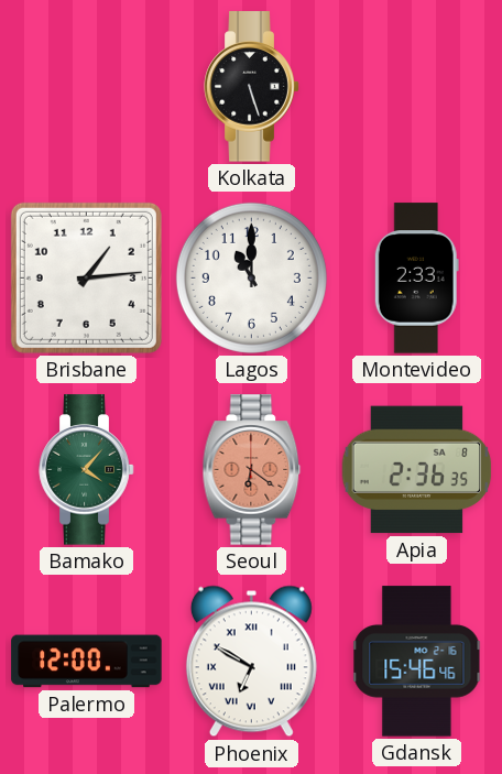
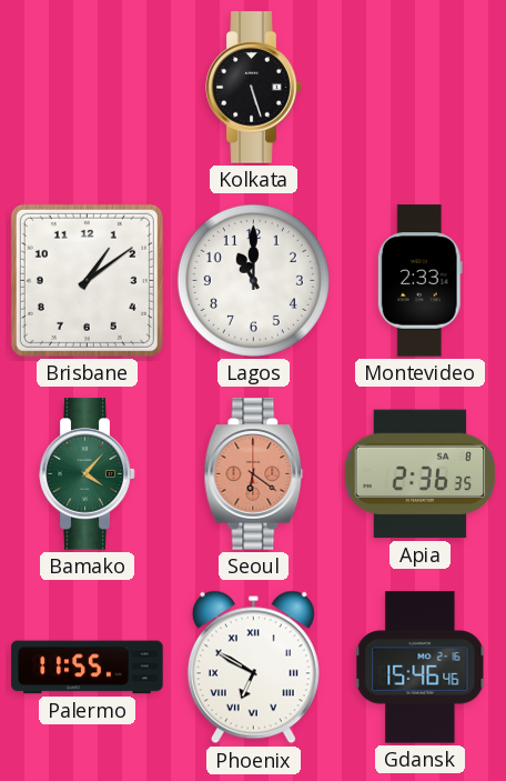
Brisbane: 1:14 -> 1:09 (87, 280)
Palermo: 12:00 -> 11:55 (88, 668)
